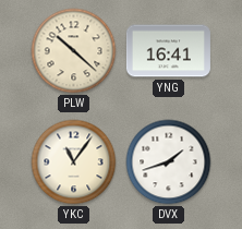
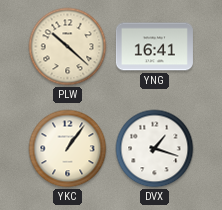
YKC: 11:06 -> 1:06 (68, 149)
DVX: 1:42 -> 1:18 (155, 149)
